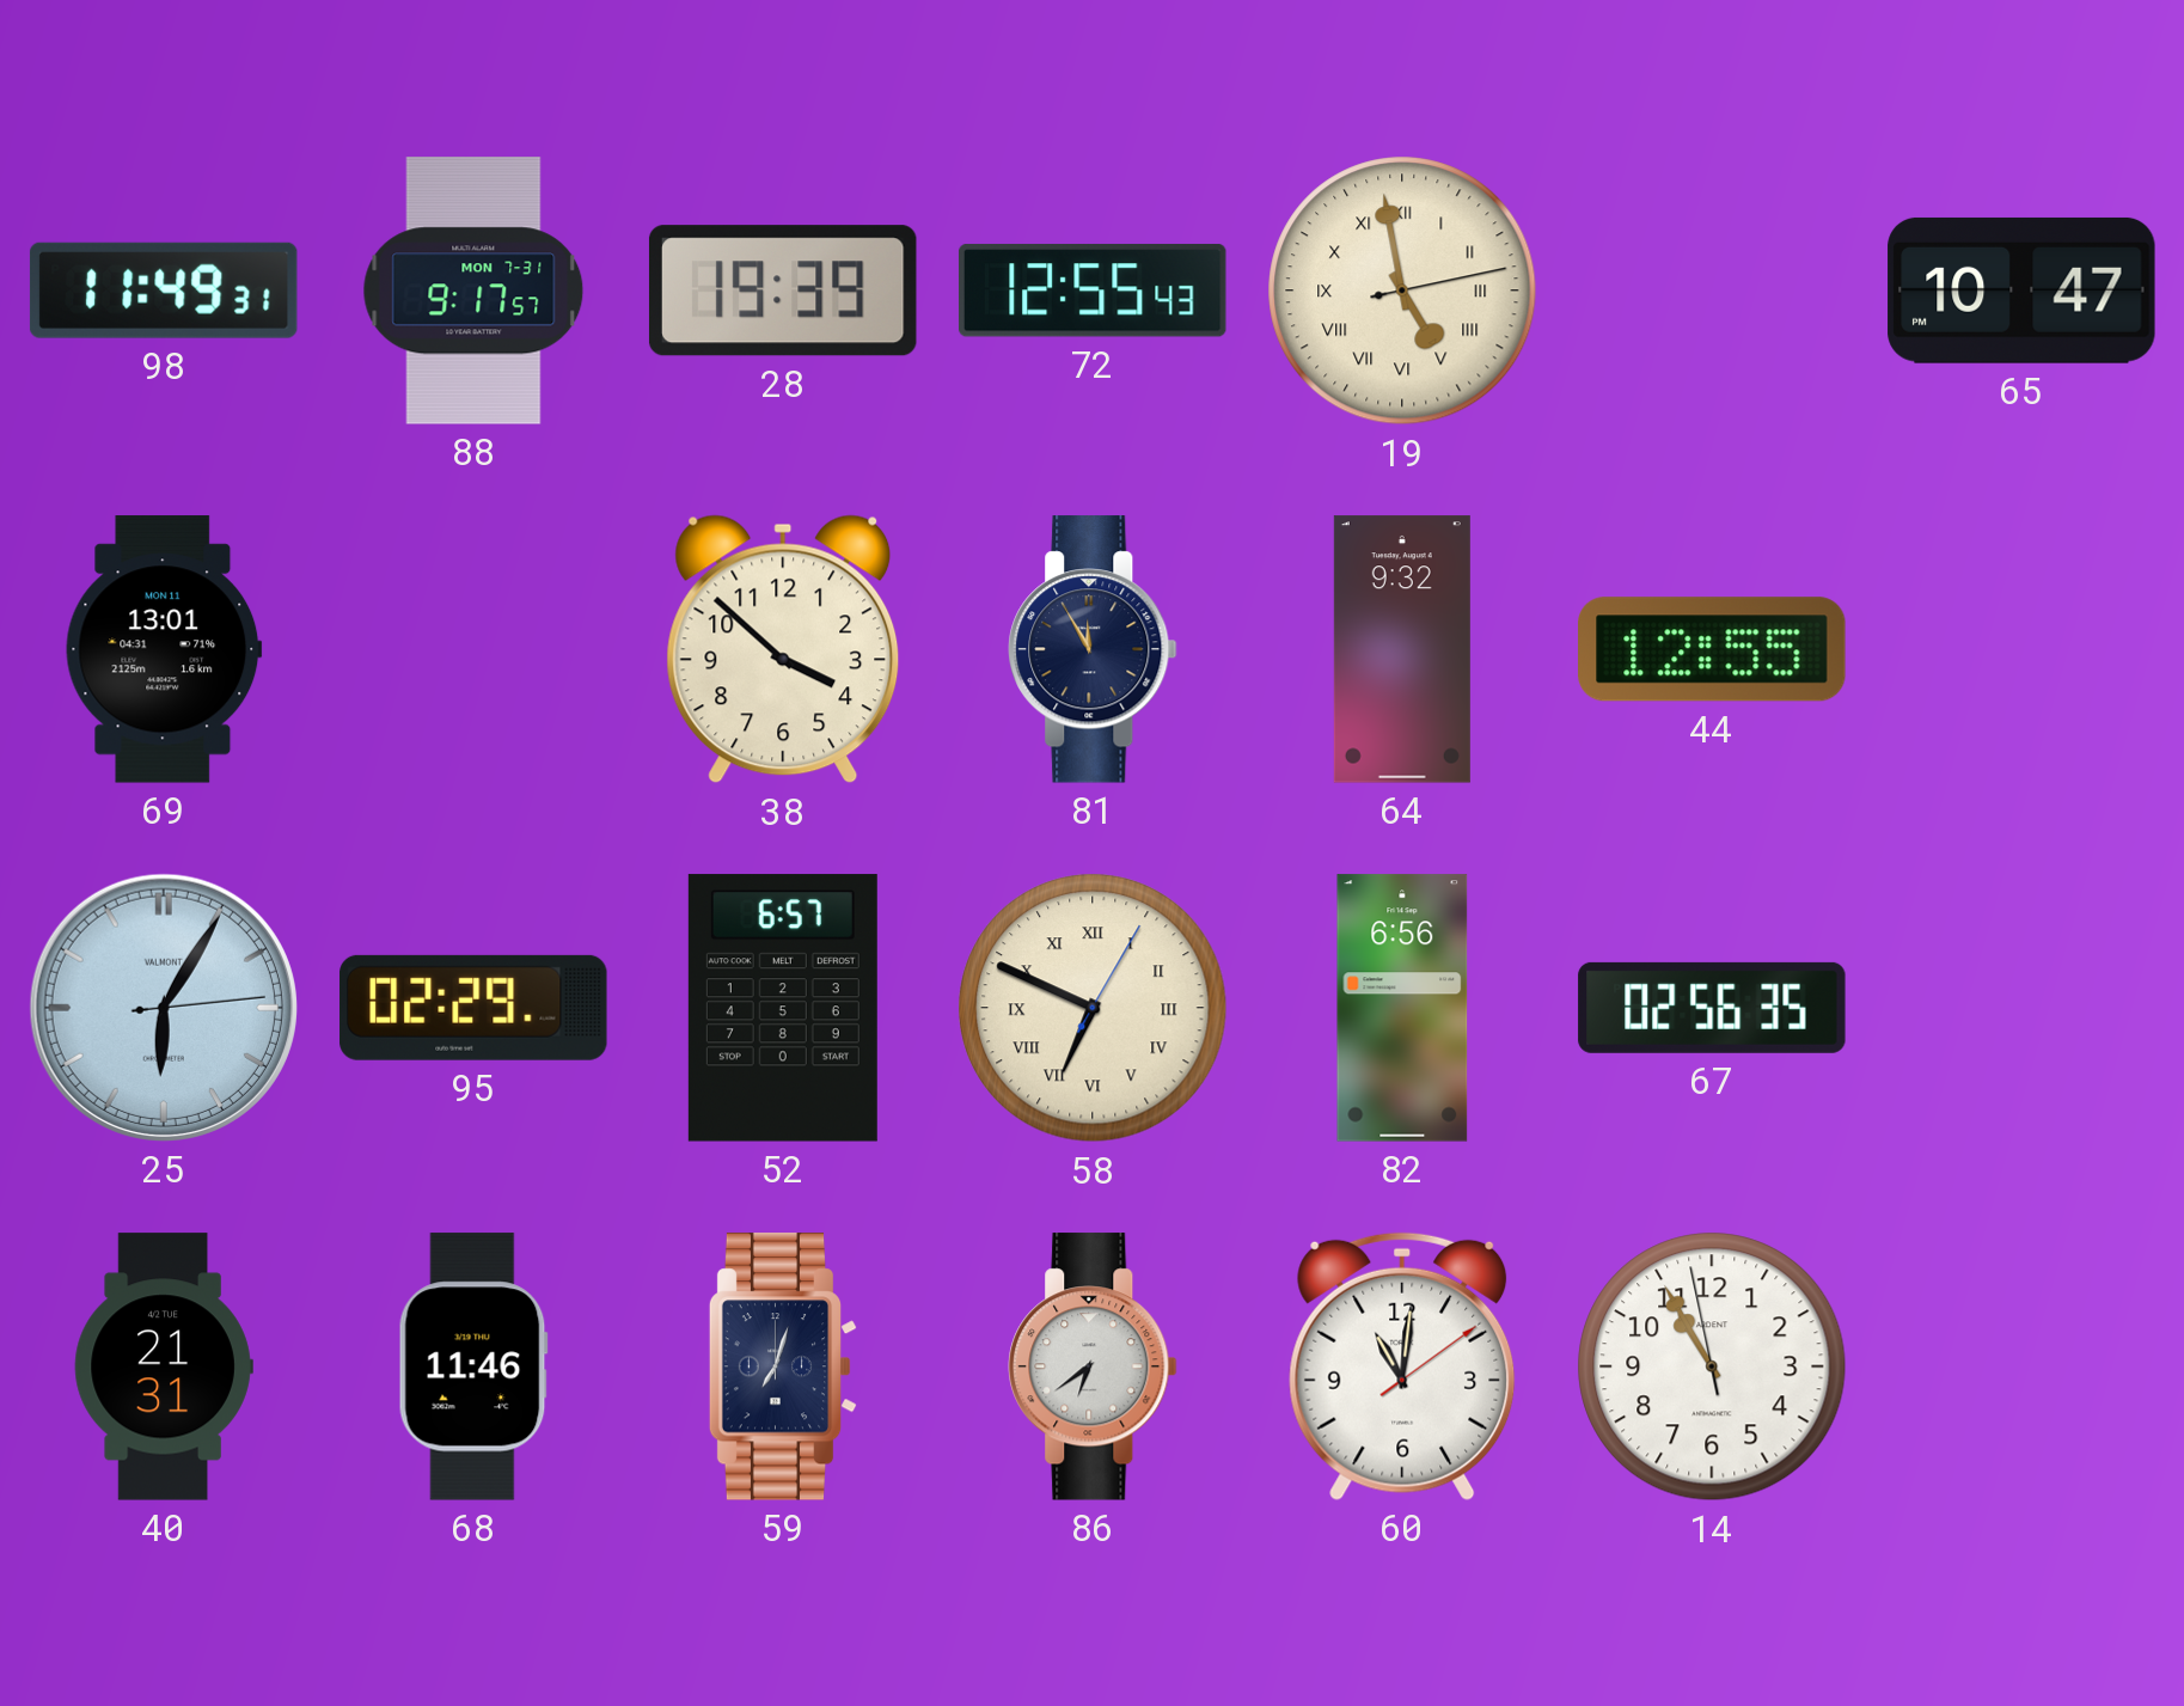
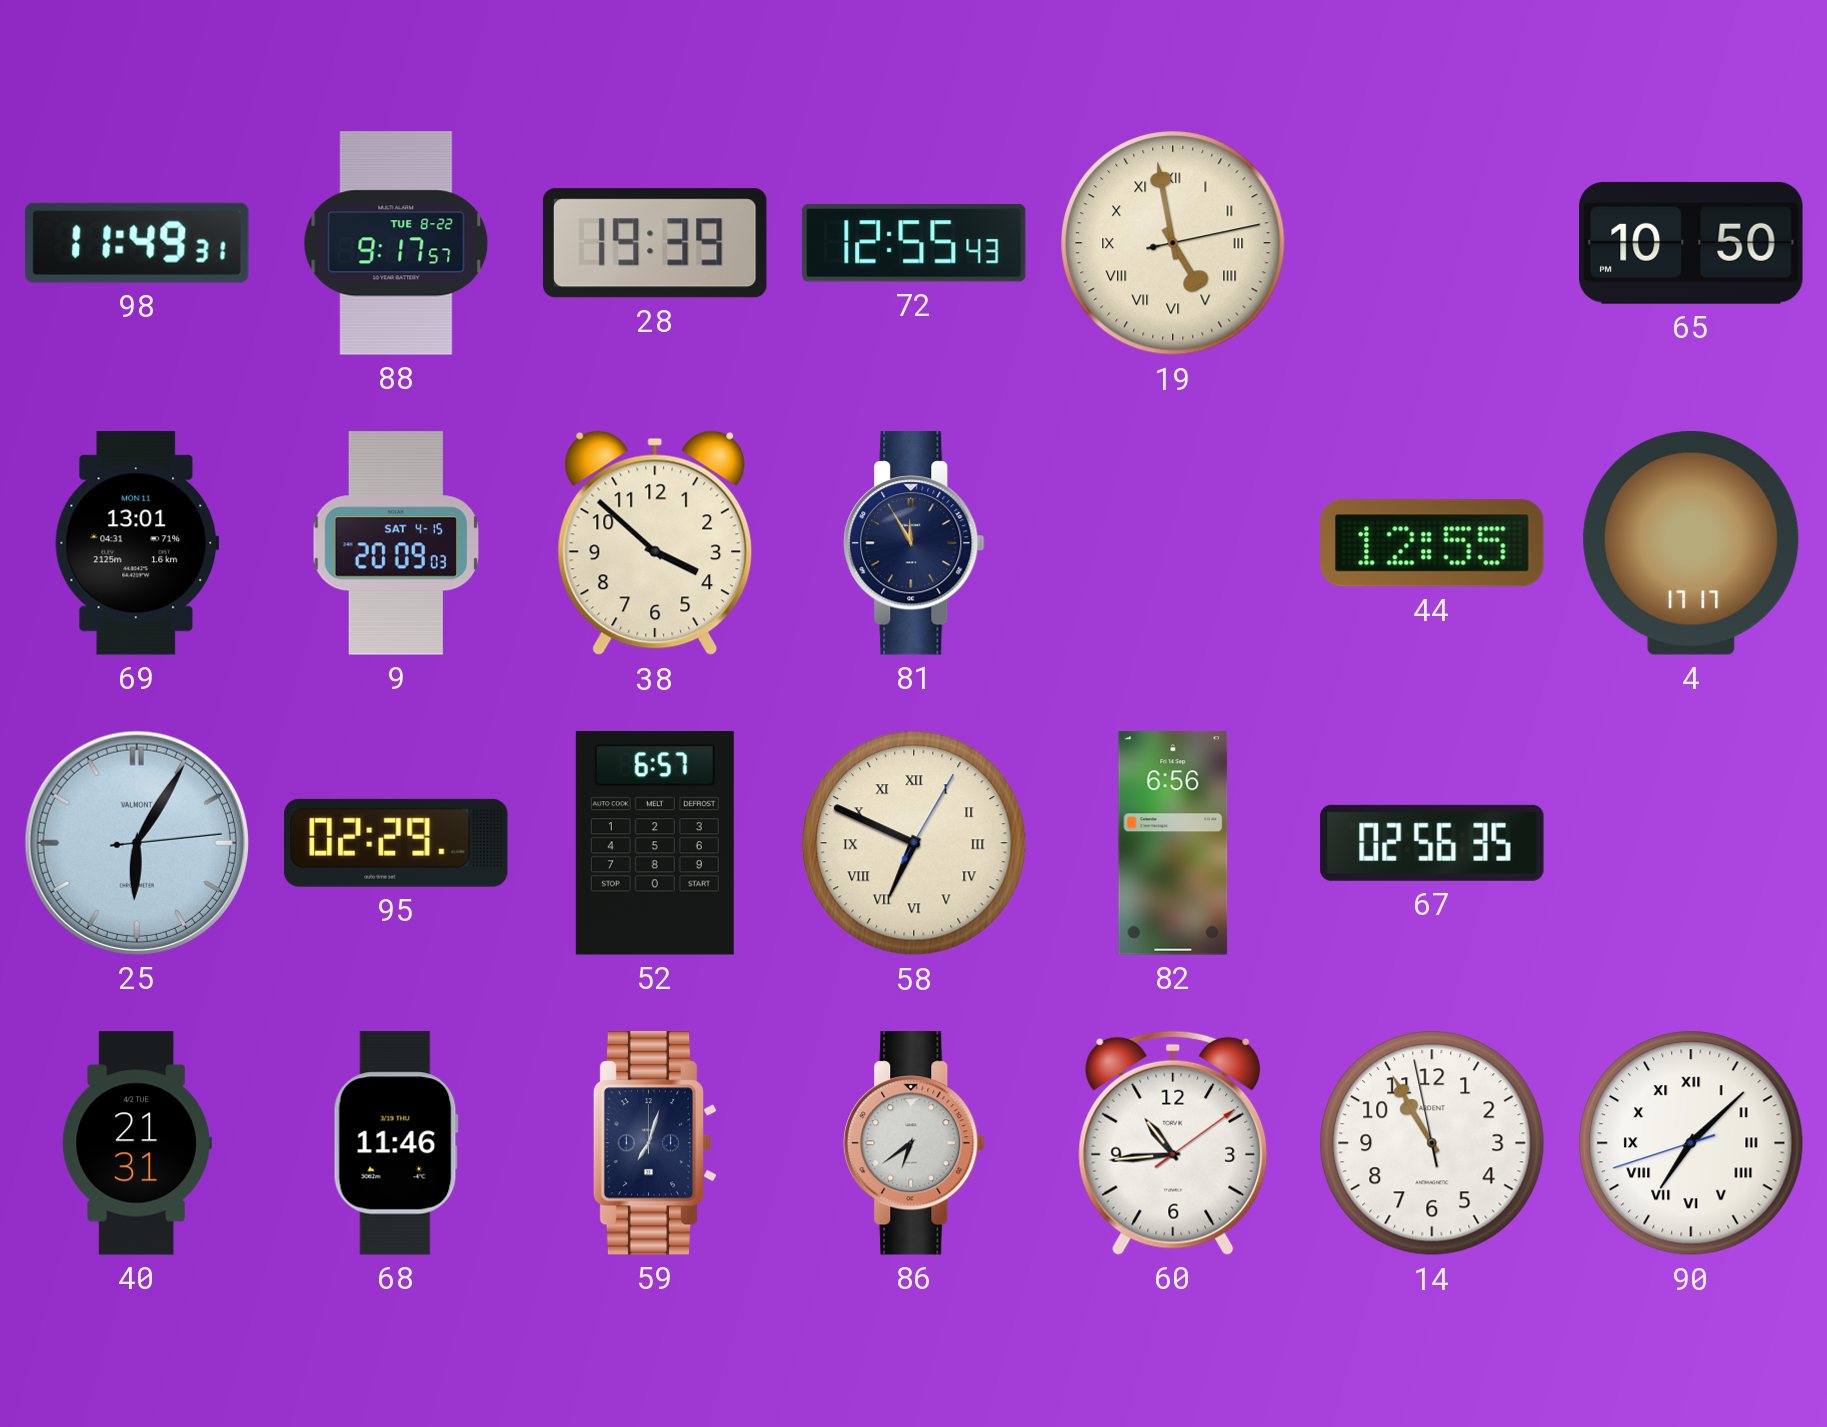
88 date: MON 7-31 -> TUE 8-22 (396, 243)
65: 10:47 -> 10:50 (1691, 243)
9: none -> 20:09 (396, 543)
64: 9:32 -> none (1402, 649)
4: none -> 17:17 (1691, 544)
60: 11:01 -> 10:44 (1173, 1143)
90: none -> 7:07 (1691, 1143)
